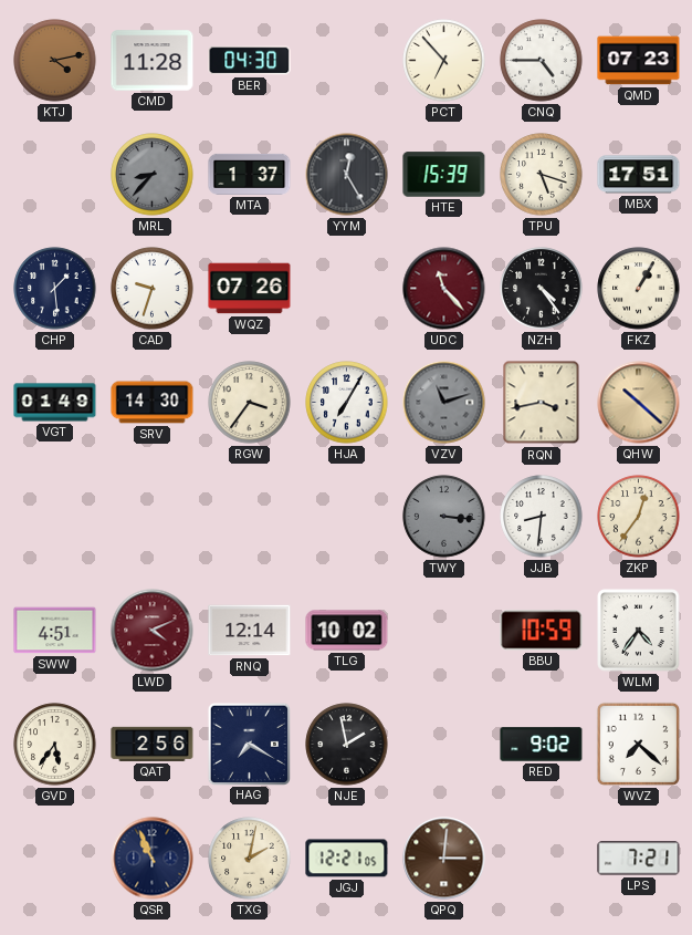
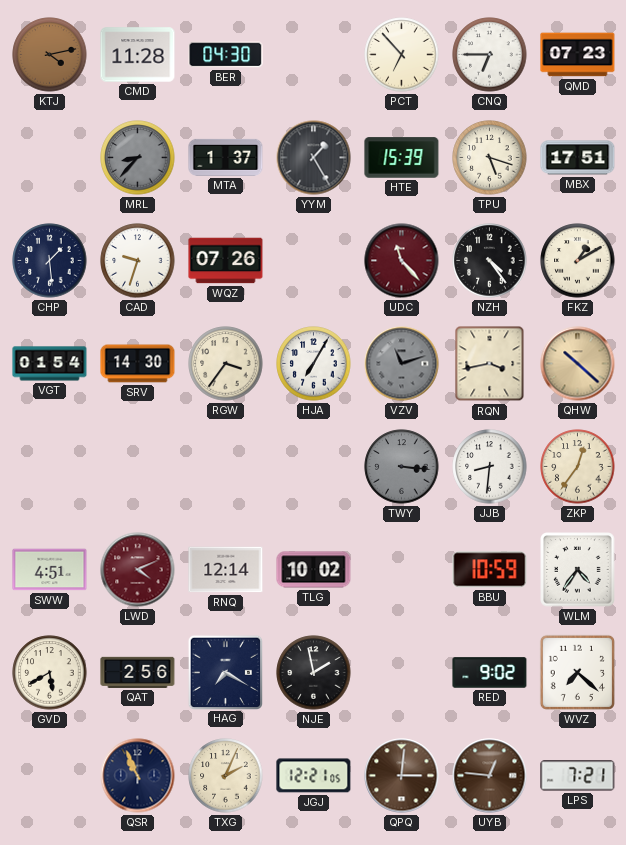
CNQ: 4:45 -> 6:45 (490, 55)
YYM: 12:25 -> 1:25 (314, 158)
FKZ: 1:05 -> 1:10 (578, 261)
VGT: 01:49 -> 01:54 (50, 364)
GVD: 5:36 -> 5:40 (50, 673)
TXG: 2:02 -> 2:04 (226, 776)
UYB: none -> 12:46 (490, 776)
